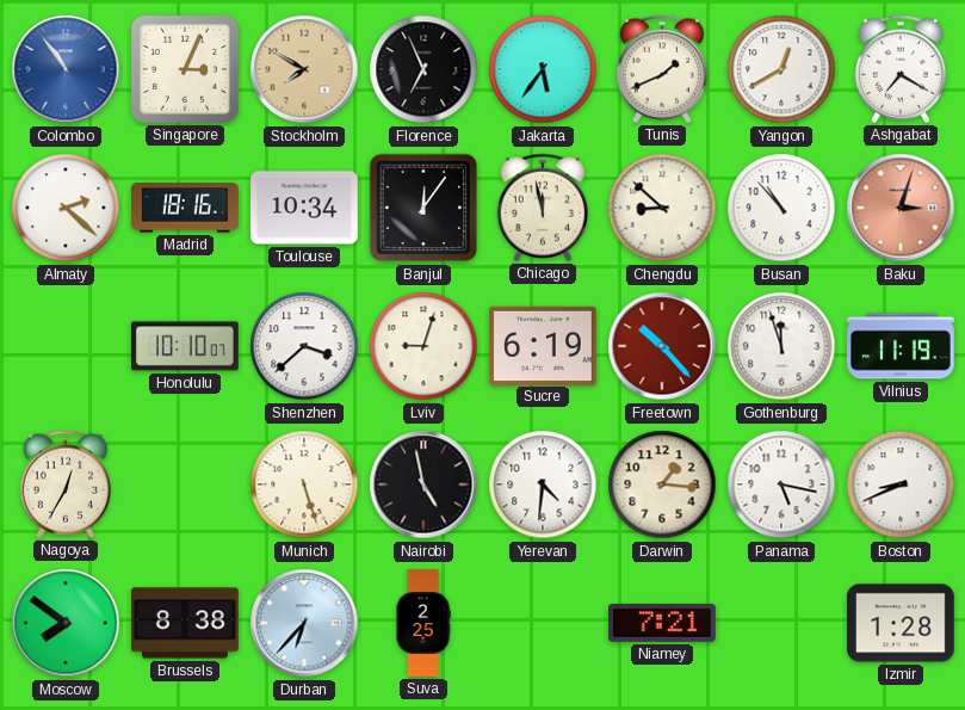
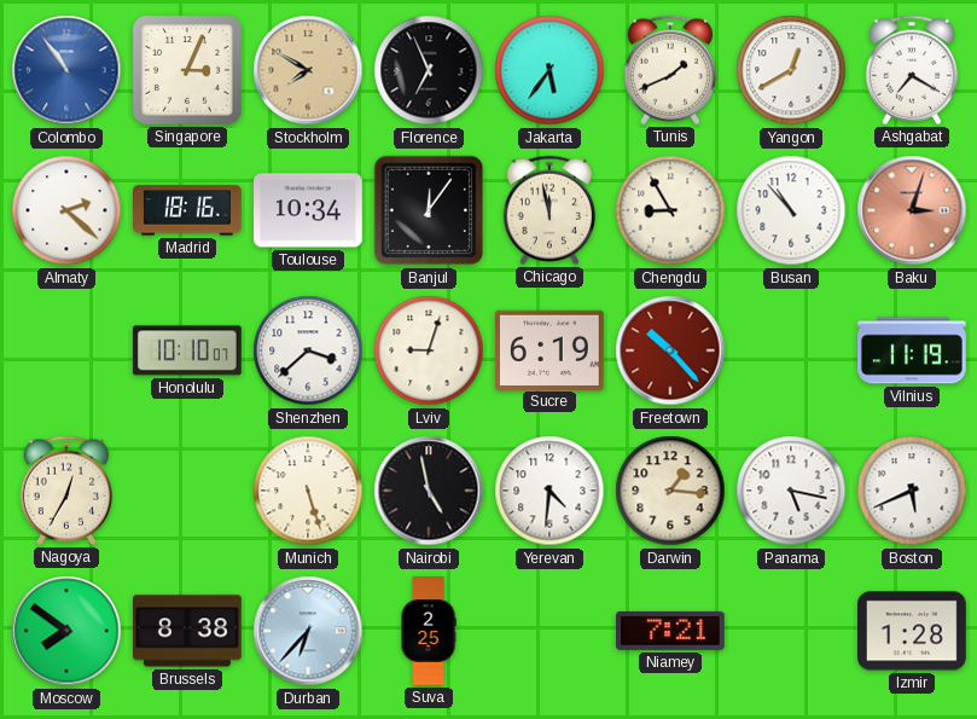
Chengdu: 8:52 -> 8:55 (670, 210)
Gothenburg: 11:57 -> none (781, 346)
Boston: 8:41 -> 5:41 (912, 491)
